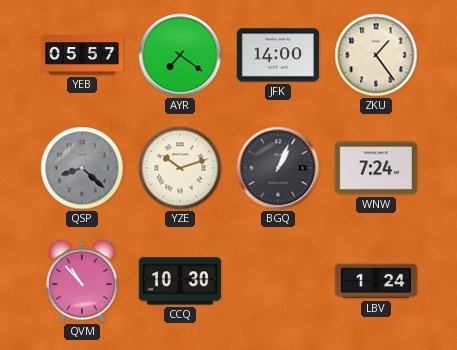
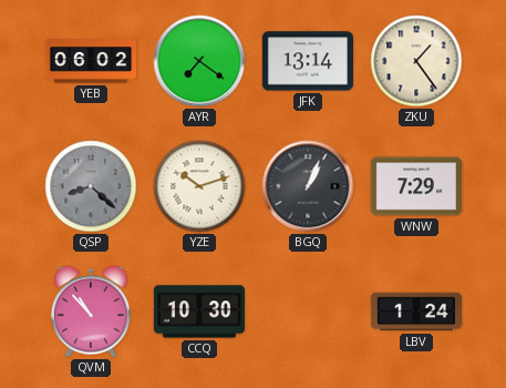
YEB: 05:57 -> 06:02 (90, 61)
JFK: 14:00 -> 13:14 (307, 61)
WNW: 7:24 -> 7:29 (415, 186)
